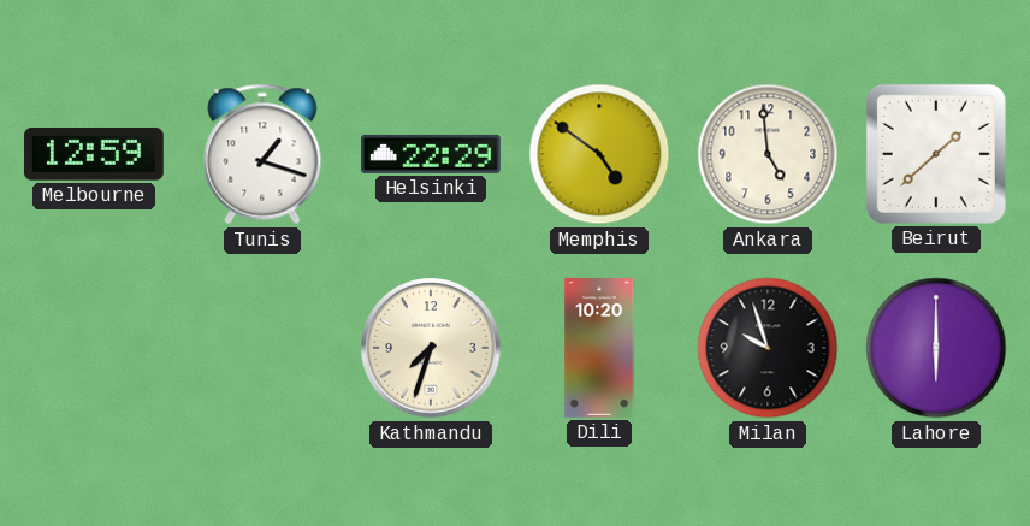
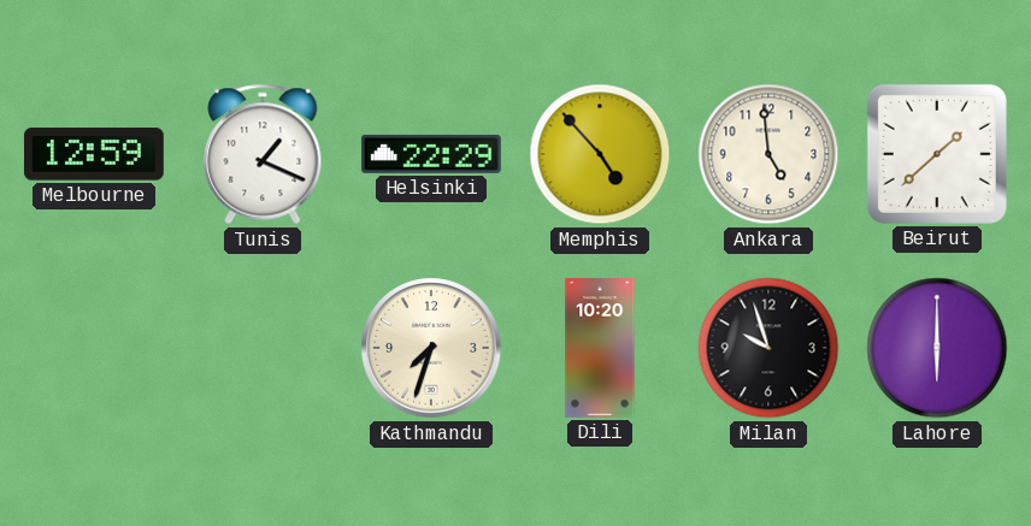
Tunis: 1:18 -> 1:19 (263, 154)
Memphis: 4:51 -> 4:53 (600, 154)
